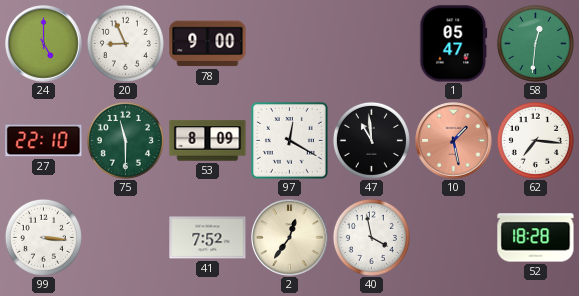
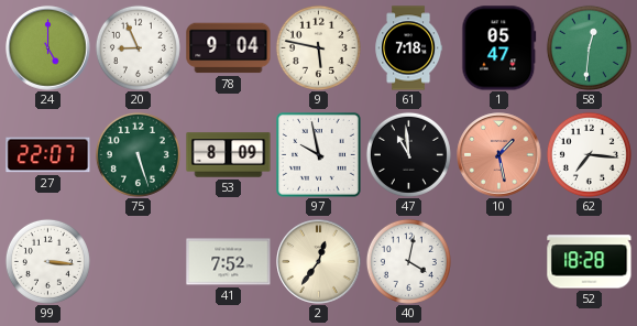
78: 9:00 -> 9:04 (229, 48)
9: none -> 5:47 (318, 47)
61: none -> 7:18 (409, 48)
27: 22:10 -> 22:07 (48, 155)
75: 11:30 -> 5:27 (138, 154)
97: 12:20 -> 9:58 (319, 155)
40: 3:58 -> 4:02 (408, 261)
